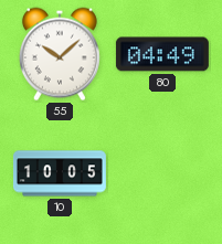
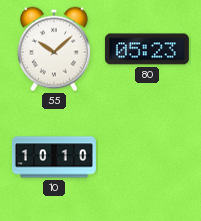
80: 04:49 -> 05:23 (147, 49)
10: 10:05 -> 10:10 (54, 157)
